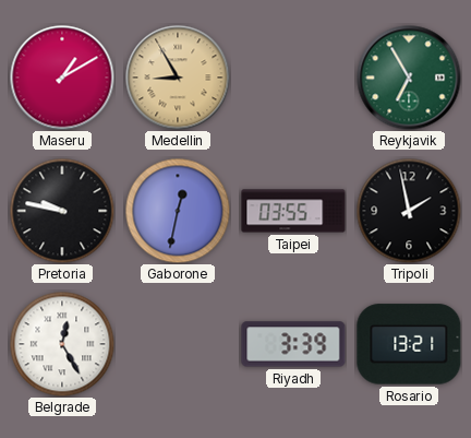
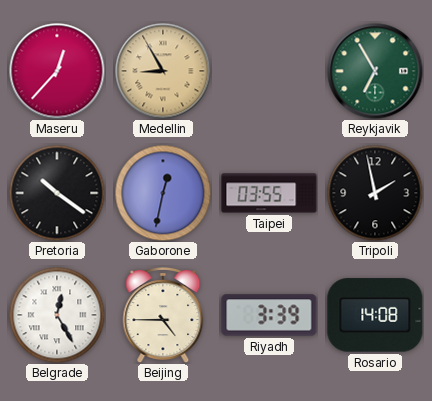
Maseru: 1:10 -> 12:37 (57, 71)
Pretoria: 9:47 -> 10:21 (57, 193)
Beijing: none -> 4:45 (163, 316)
Rosario: 13:21 -> 14:08 (375, 315)
